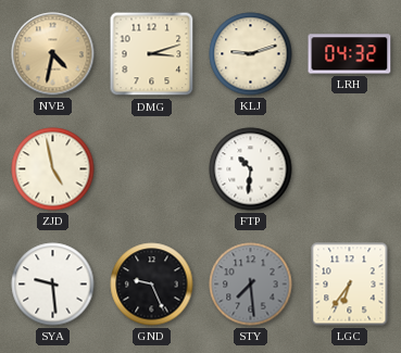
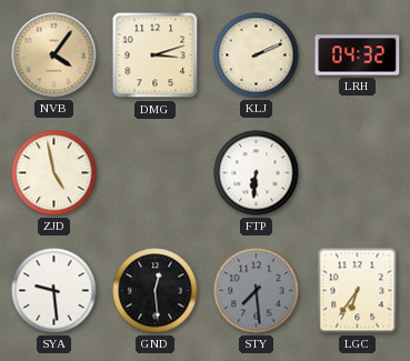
NVB: 4:32 -> 4:06 (54, 56)
KLJ: 9:12 -> 2:11 (257, 56)
FTP: 10:31 -> 6:31 (257, 173)
GND: 9:26 -> 12:29 (156, 291)
